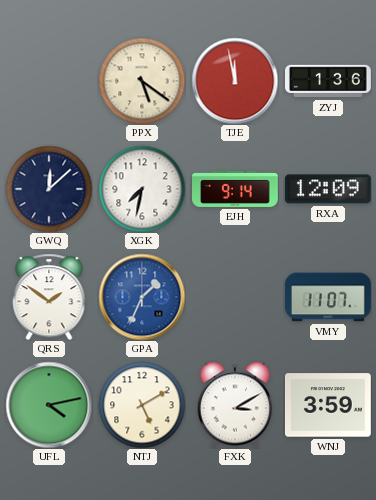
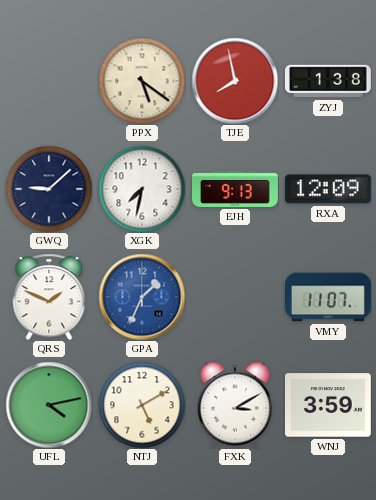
TJE: 11:58 -> 7:58 (235, 81)
ZYJ: 1:36 -> 1:38 (329, 81)
GWQ: 12:08 -> 9:08 (49, 189)
EJH: 9:14 -> 9:13 (236, 189)
QRS: 1:51 -> 1:49 (49, 297)
